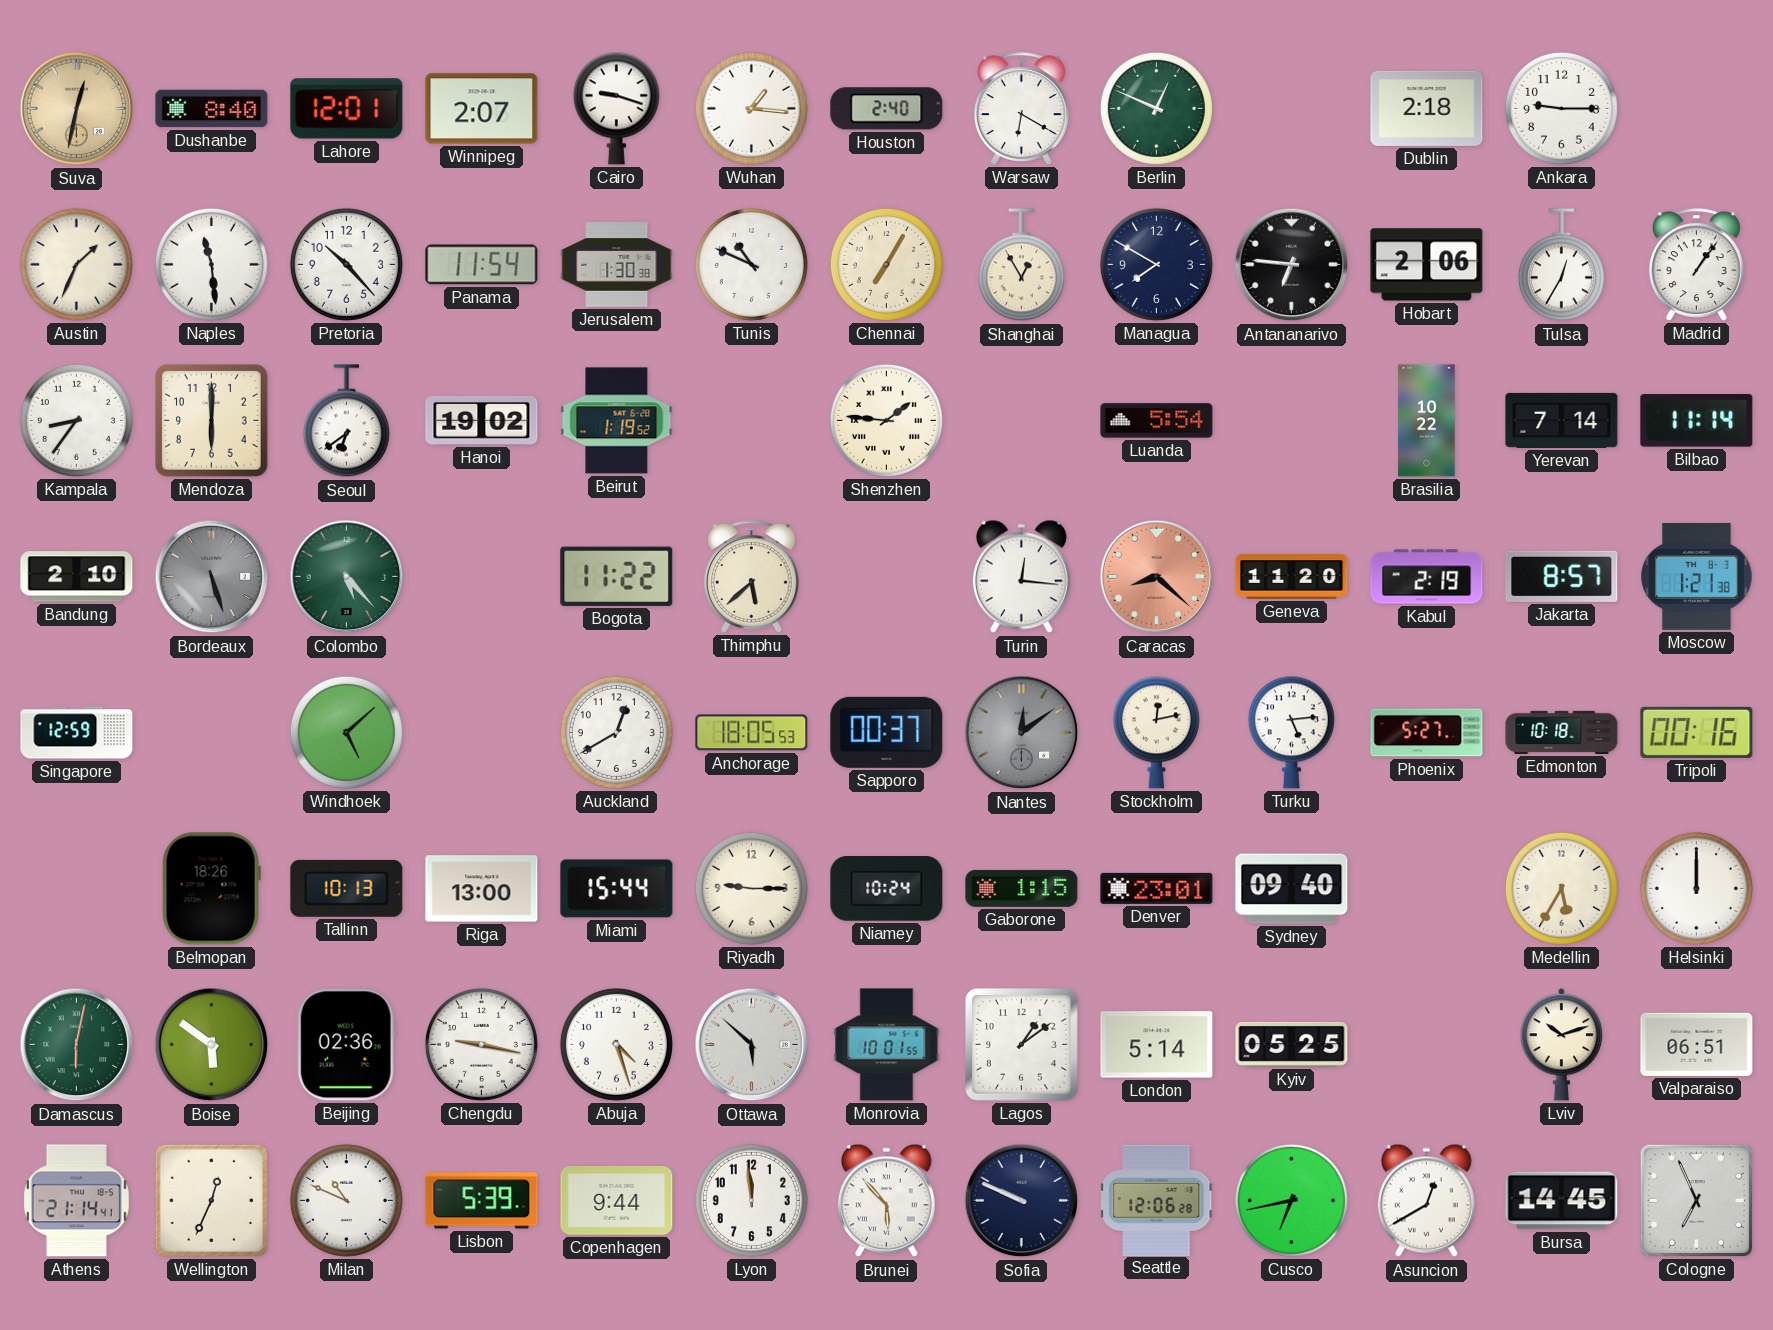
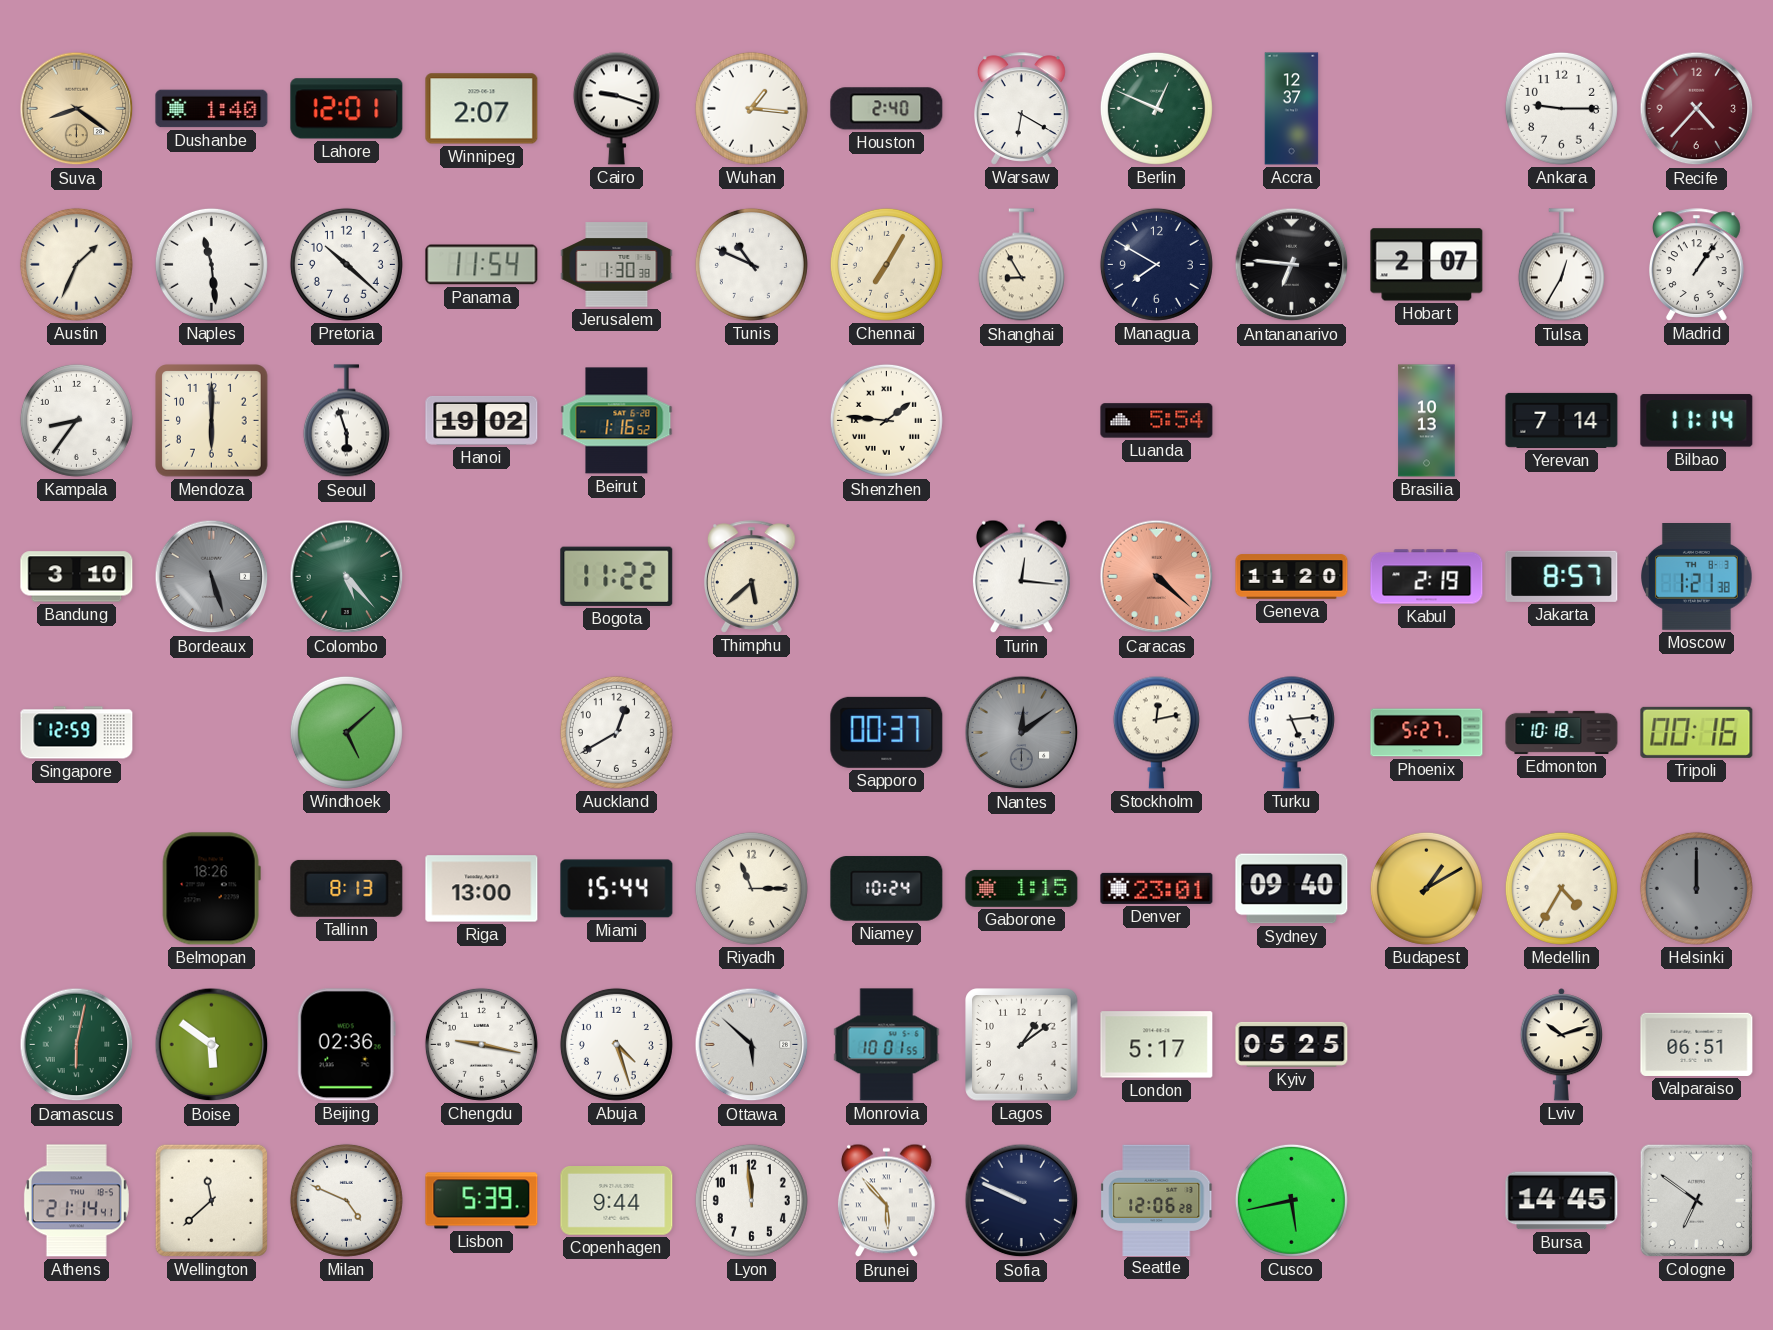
Suva: 12:32 -> 8:21 (77, 109)
Dushanbe: 8:40 -> 1:40 (212, 109)
Accra: none -> 12:37 (1292, 109)
Dublin: 2:18 -> none (1427, 108)
Recife: none -> 4:37 (1697, 109)
Pretoria: 10:23 -> 10:22 (346, 264)
Shanghai: 12:55 -> 8:55 (1021, 265)
Hobart: 2:06 -> 2:07 (1427, 265)
Seoul: 6:39 -> 5:57 (346, 421)
Beirut: 1:19 -> 1:16 (617, 421)
Brasilia: 10:22 -> 10:13 (1427, 421)
Bandung: 2:10 -> 3:10 (77, 577)
Caracas: 8:22 -> 4:22 (1157, 577)
Anchorage: 18:05 -> none (752, 733)
Tallinn: 10:13 -> 8:13 (347, 888)
Riyadh: 9:15 -> 11:15 (751, 888)
Budapest: none -> 1:10 (1426, 888)
Medellin: 5:35 -> 4:35 (1561, 888)
Helsinki dial: white -> grey (1696, 888)
London: 5:14 -> 5:17 (1157, 1045)
Wellington: 12:34 -> 11:38 (211, 1200)
Milan: 10:49 -> 4:49 (346, 1200)
Cusco: 6:43 -> 5:43 (1291, 1200)
Asuncion: 12:40 -> none (1427, 1201)
Cologne: 6:56 -> 6:51 (1696, 1200)
